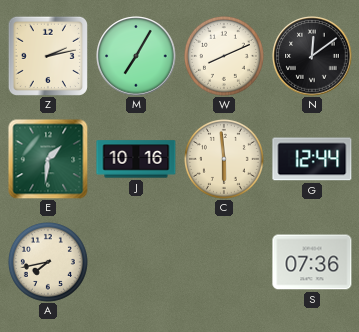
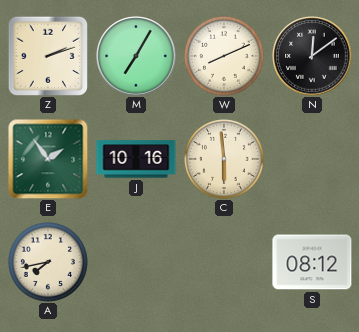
Z: 2:13 -> 2:12 (47, 55)
E: 1:31 -> 1:54 (48, 159)
G: 12:44 -> none (312, 159)
S: 07:36 -> 08:12 (312, 262)
